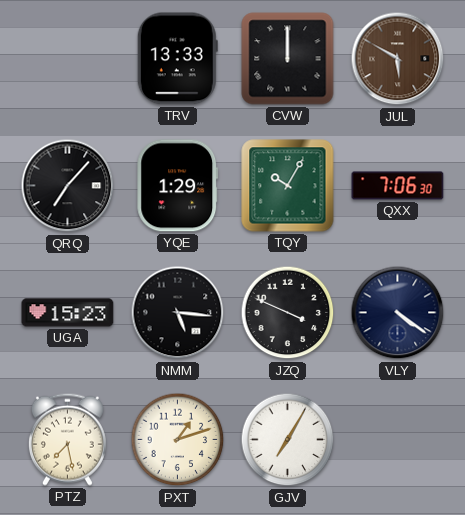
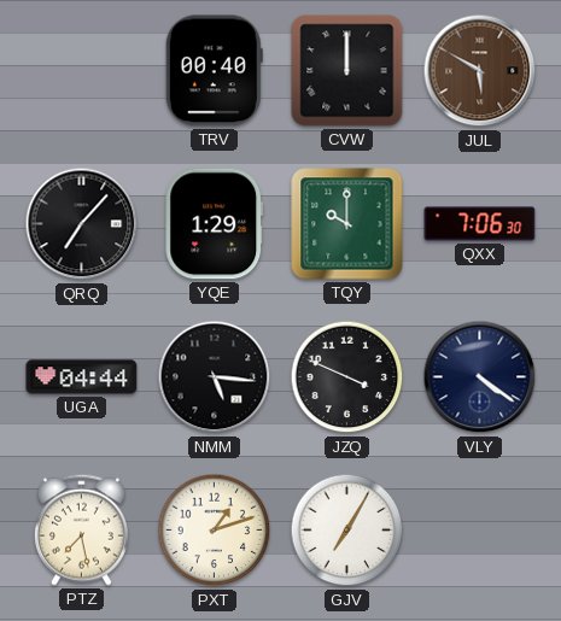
TRV: 13:33 -> 00:40 (214, 71)
TQY: 10:05 -> 10:00 (347, 224)
UGA: 15:23 -> 04:44 (82, 377)
